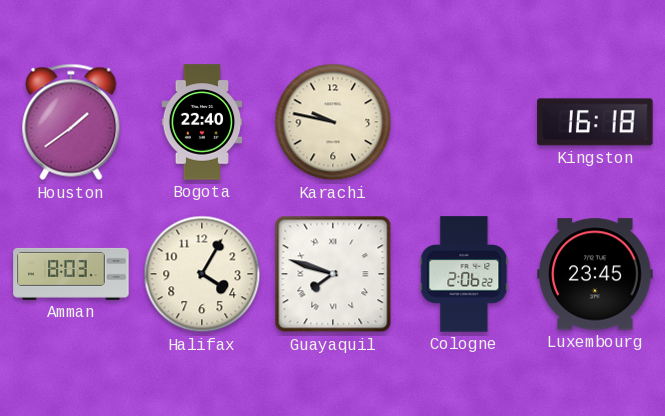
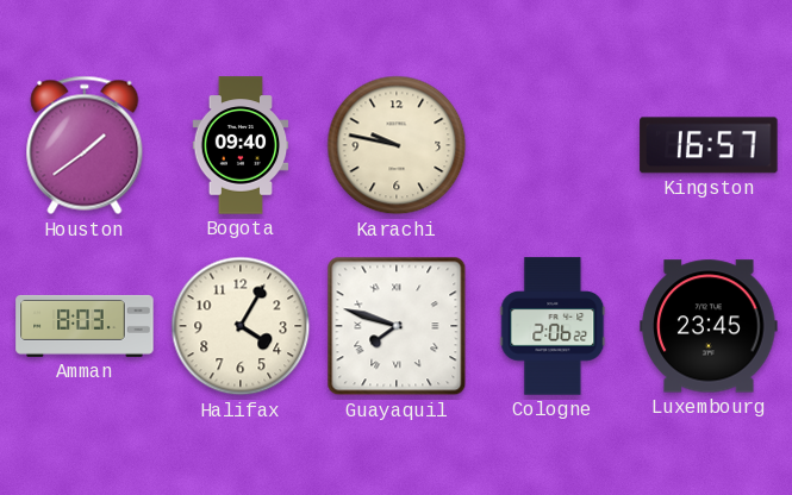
Bogota: 22:40 -> 09:40 (241, 145)
Kingston: 16:18 -> 16:57 (709, 145)
